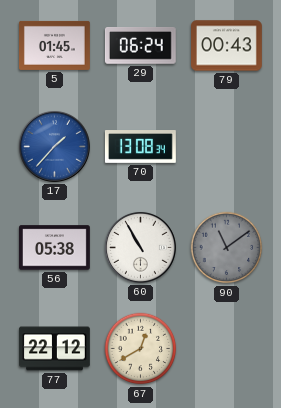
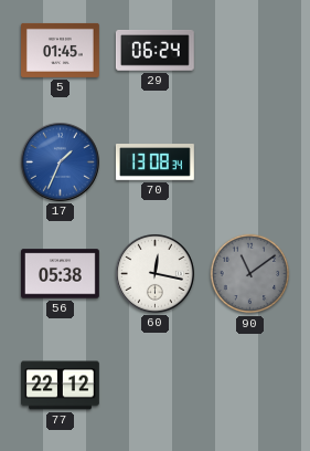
79: 00:43 -> none (227, 46)
17: 1:37 -> 1:34 (61, 162)
60: 10:55 -> 12:17 (156, 274)
67: 12:40 -> none (141, 349)
